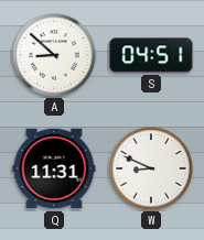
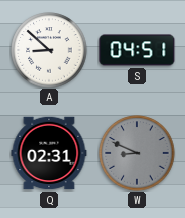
Q: 11:31 -> 02:31 (49, 153)
W dial: white -> grey (137, 153)
